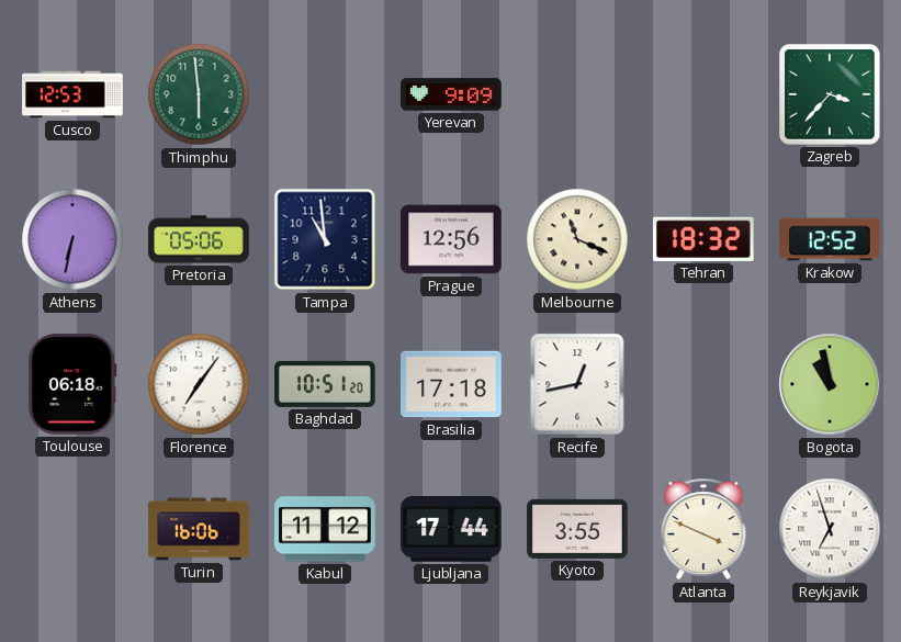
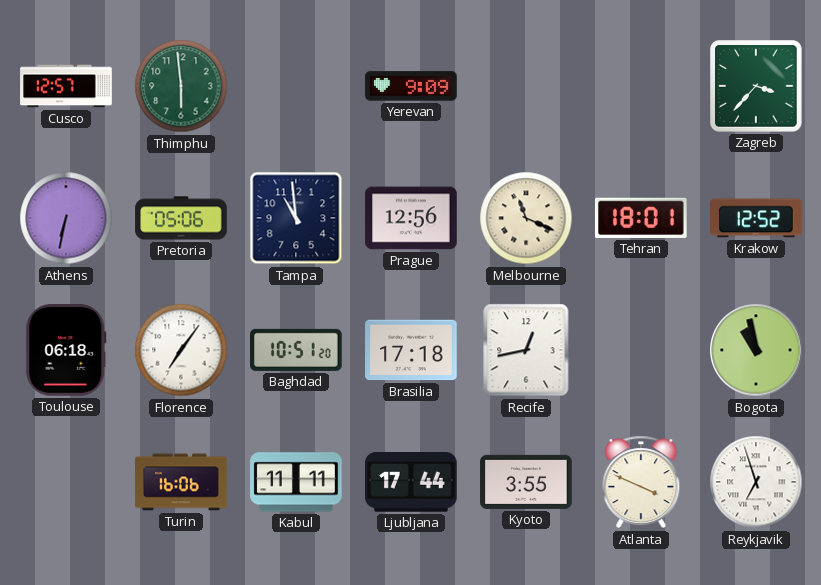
Cusco: 12:53 -> 12:57 (66, 86)
Tehran: 18:32 -> 18:01 (641, 218)
Kabul: 11:12 -> 11:11 (296, 482)
